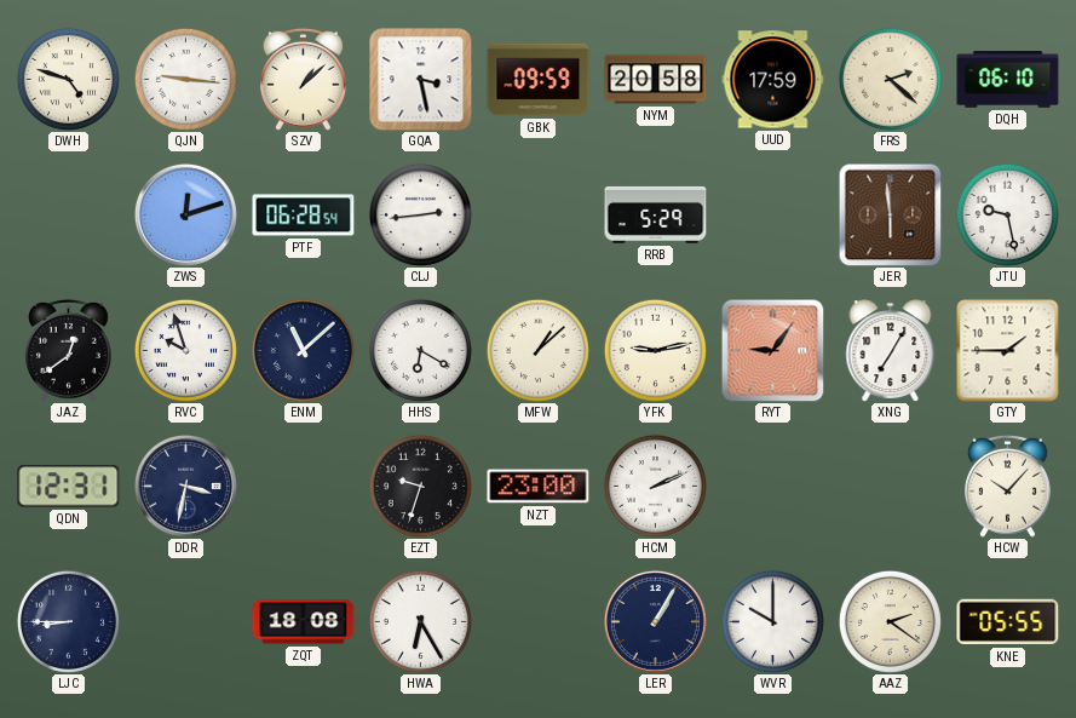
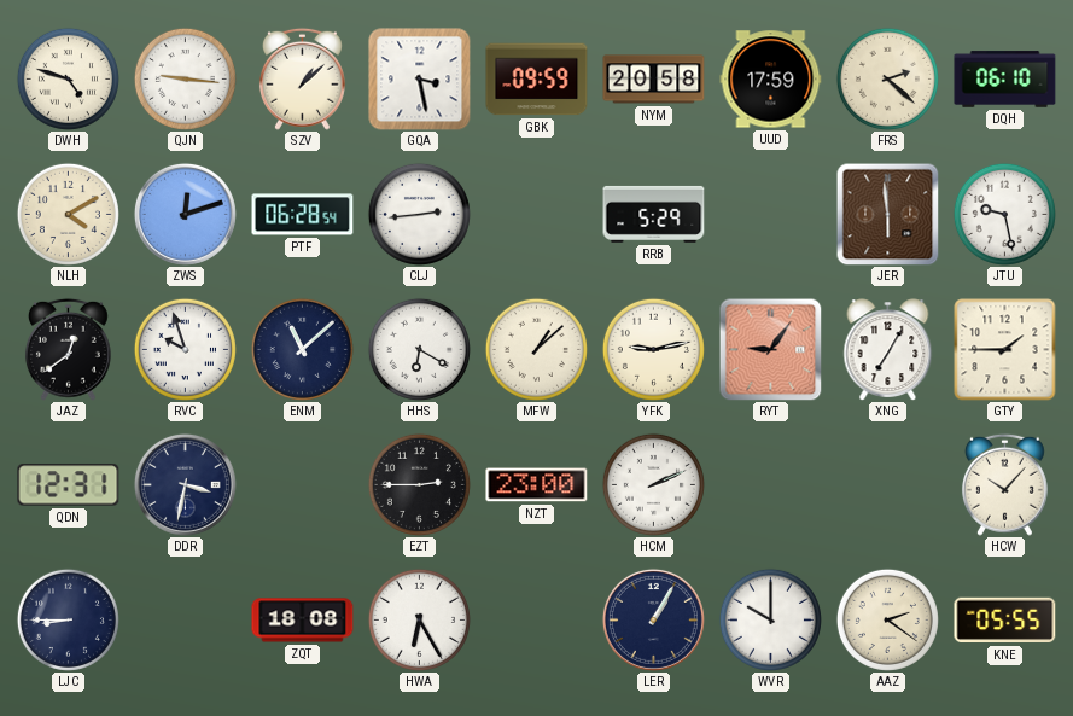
NLH: none -> 4:10 (68, 214)
EZT: 9:33 -> 2:45 (419, 484)
